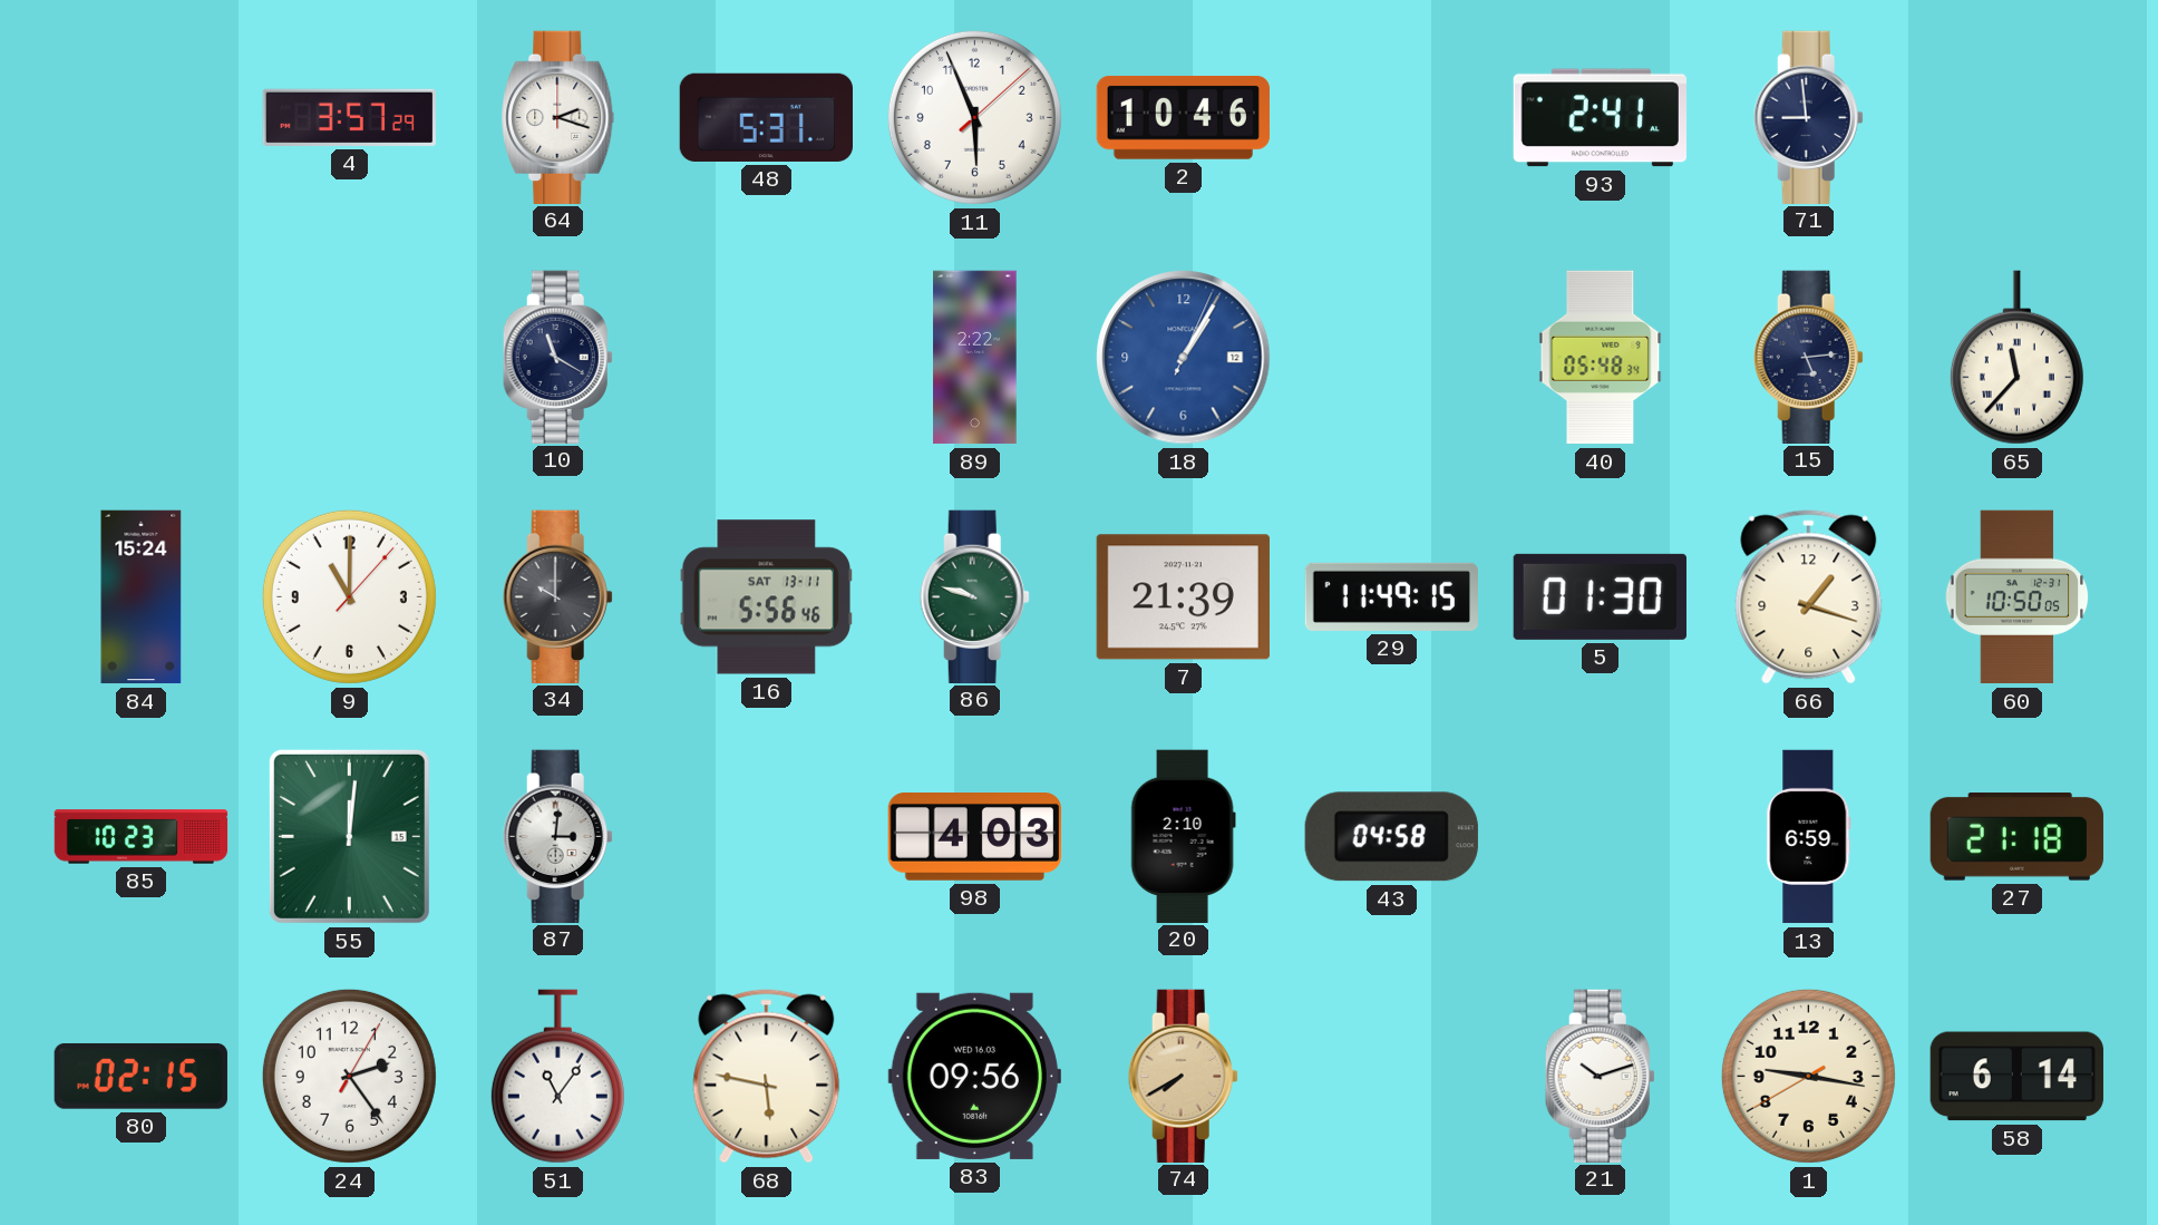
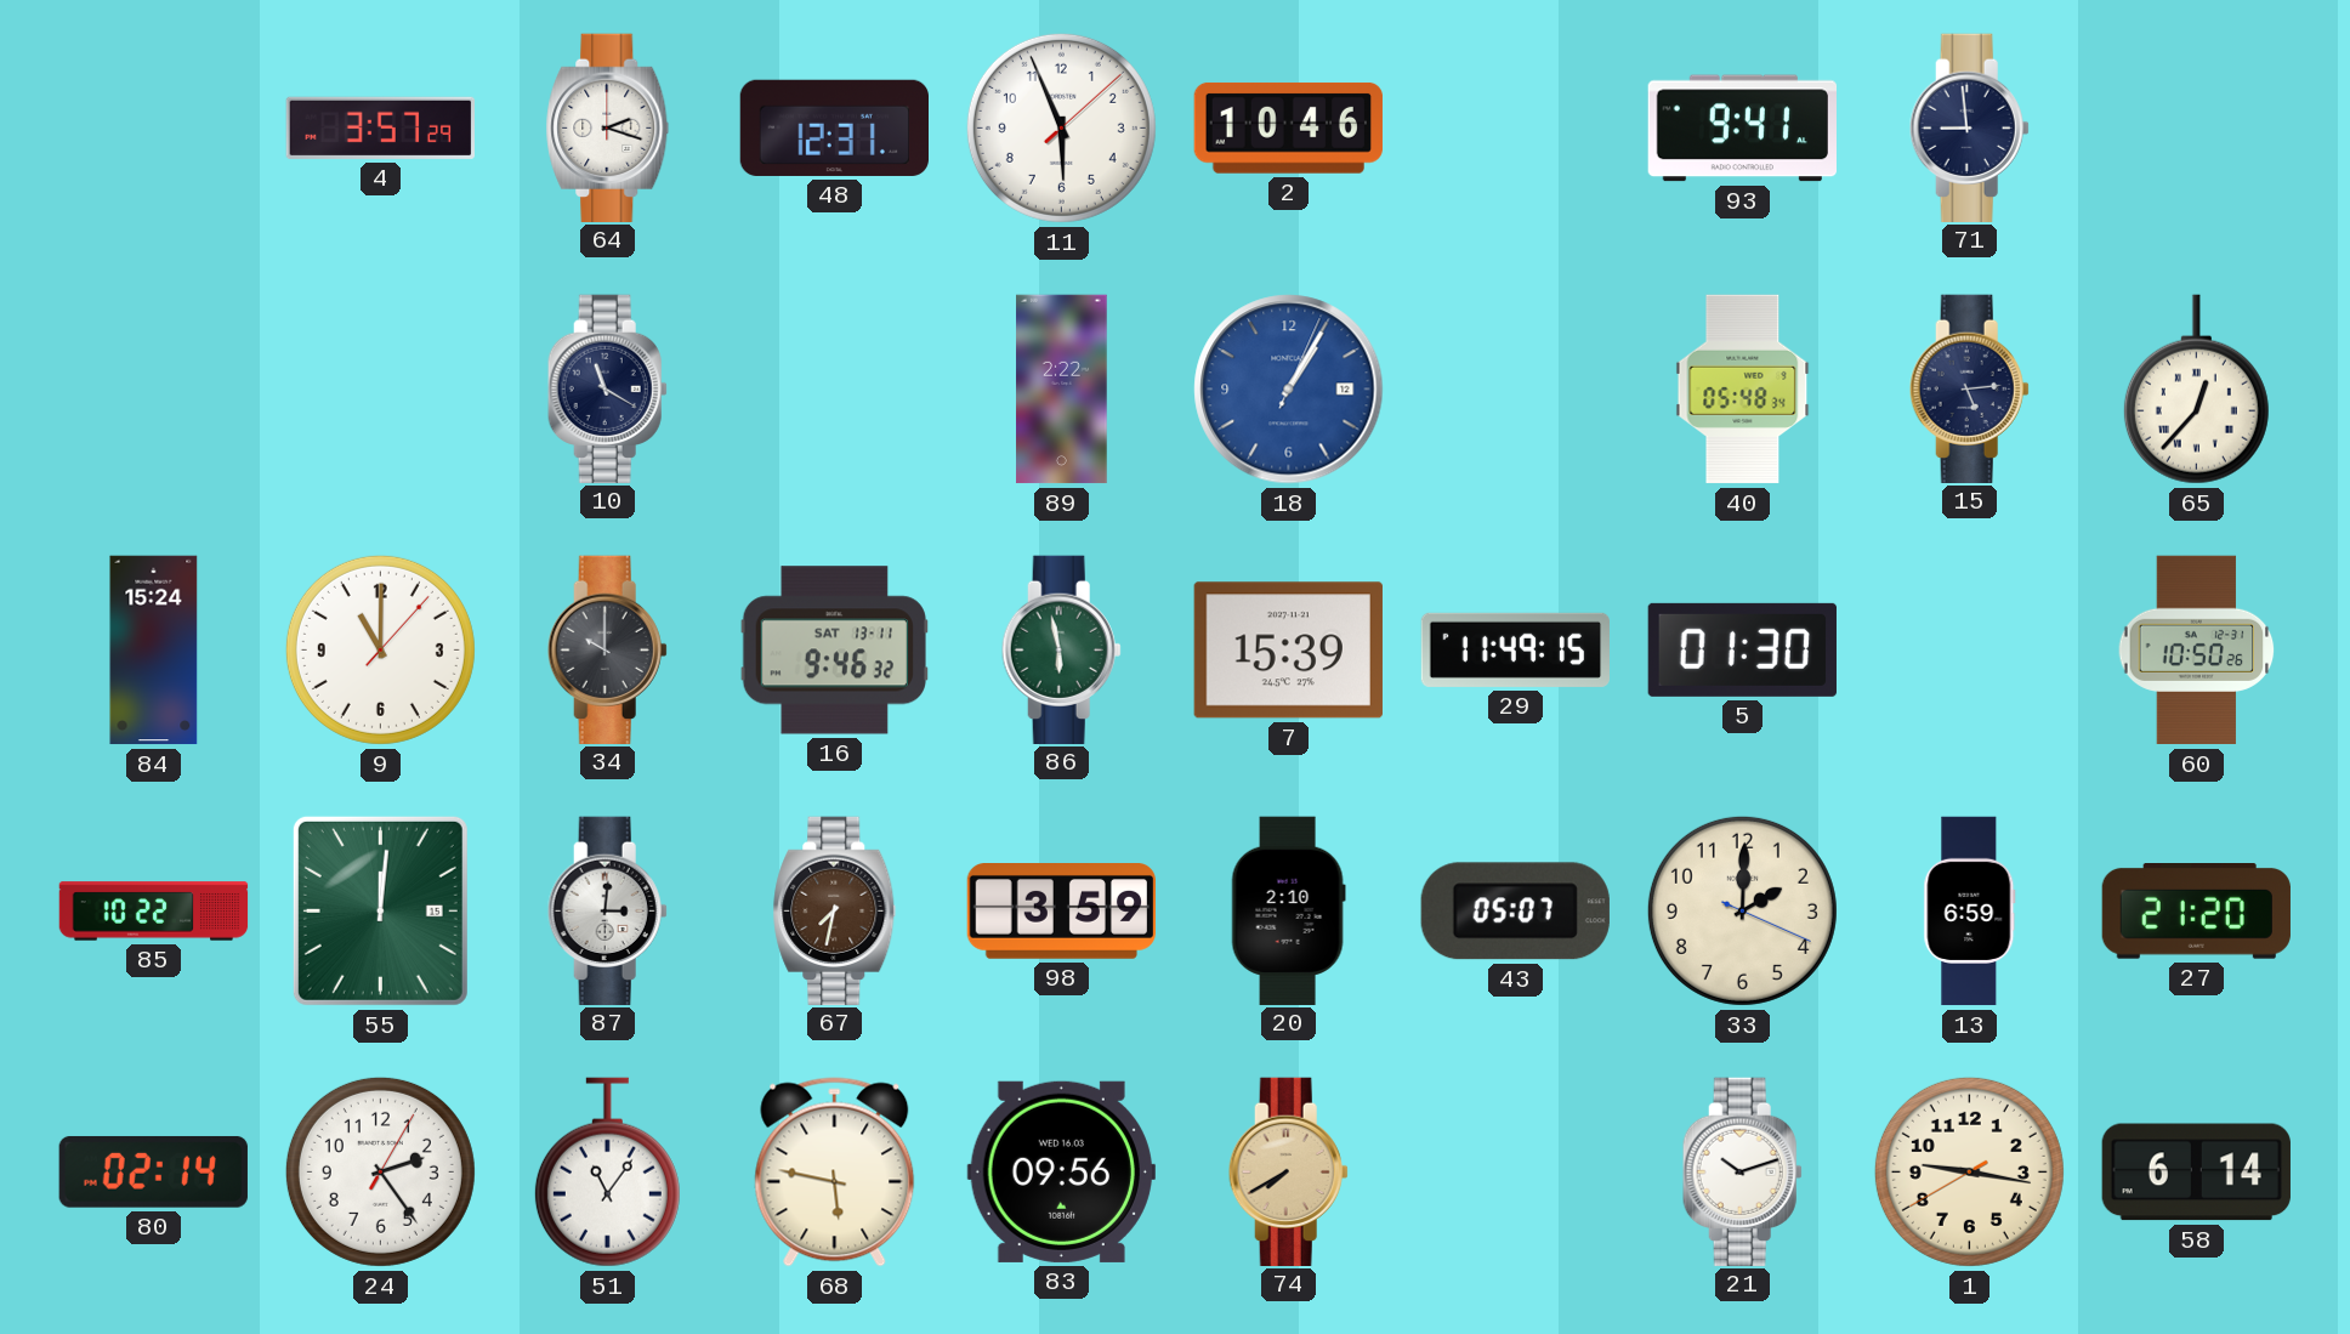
48: 5:31 -> 12:31 (834, 127)
93: 2:41 -> 9:41 (1742, 129)
65: 11:37 -> 12:37 (2196, 390)
16: 5:56 -> 9:46 (834, 651)
86: 9:48 -> 5:58 (1061, 649)
7: 21:39 -> 15:39 (1288, 651)
66: 1:18 -> none (1809, 597)
60: 10:50:05 -> 10:50:26 (2197, 651)
85: 10:23 -> 10:22 (154, 912)
67: none -> 7:32 (835, 910)
98: 4:03 -> 3:59 (1061, 912)
43: 04:58 -> 05:07 (1515, 912)
33: none -> 2:00 (1742, 910)
27: 21:18 -> 21:20 (2196, 912)
80: 02:15 -> 02:14 (153, 1171)
